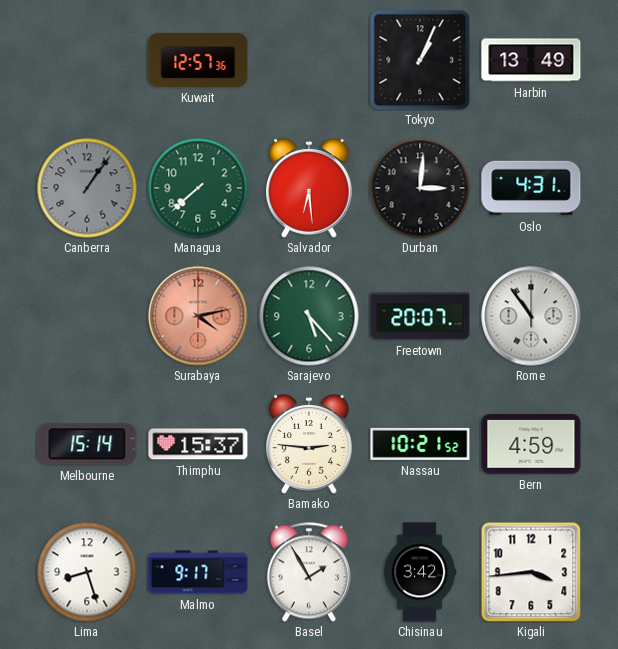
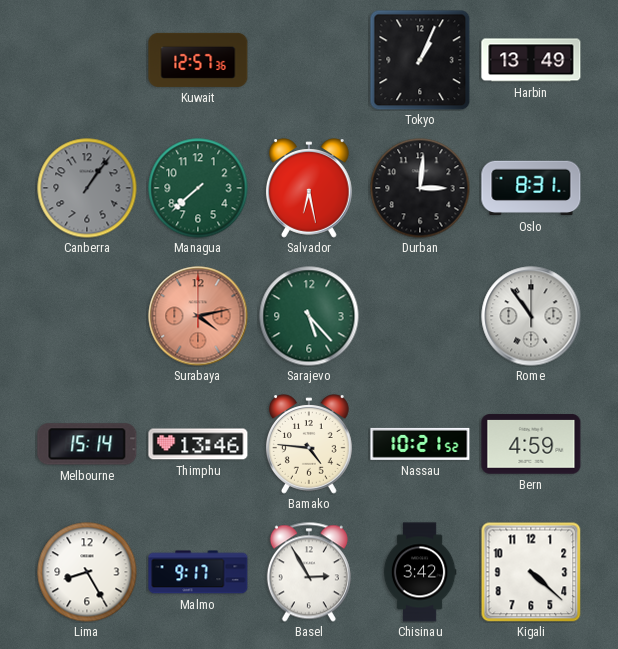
Salvador: 6:29 -> 6:28 (309, 188)
Oslo: 4:31 -> 8:31 (531, 188)
Freetown: 20:07 -> none (420, 316)
Thimphu: 15:37 -> 13:46 (198, 444)
Bamako: 2:46 -> 4:46 (309, 444)
Lima: 8:27 -> 8:25 (87, 572)
Basel: 1:55 -> 2:55 (309, 572)
Kigali: 3:44 -> 4:22 (531, 572)
